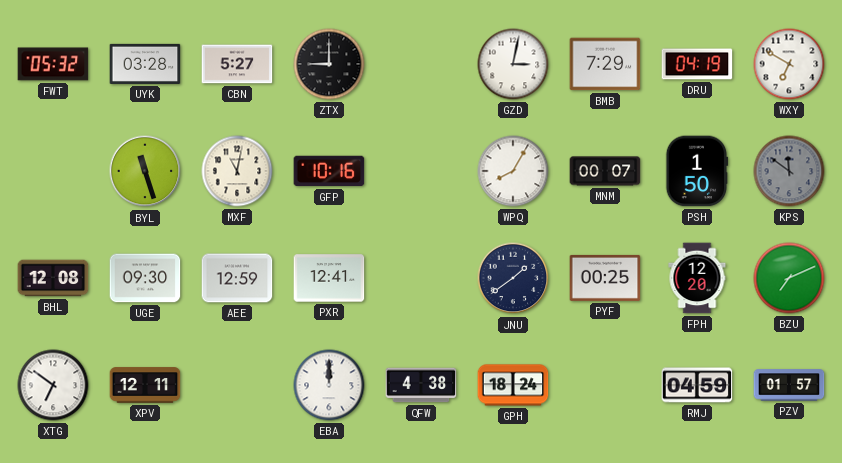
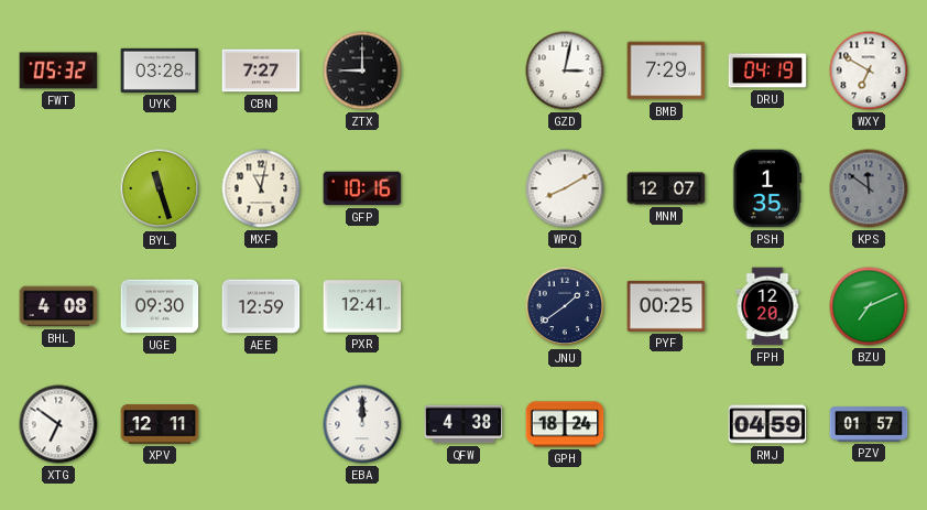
CBN: 5:27 -> 7:27 (261, 70)
WPQ: 8:05 -> 8:10 (565, 188)
MNM: 00:07 -> 12:07 (666, 188)
PSH: 1:50 -> 1:35 (767, 188)
BHL: 12:08 -> 4:08 (58, 306)
